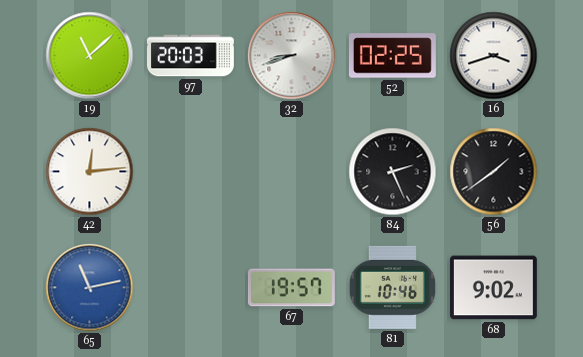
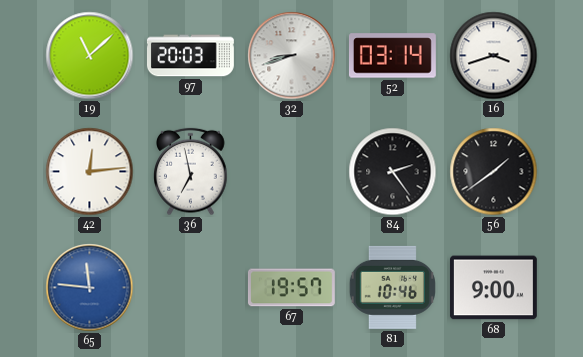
52: 02:25 -> 03:14 (392, 56)
36: none -> 6:58 (191, 172)
84: 2:26 -> 2:24 (393, 172)
65: 11:13 -> 11:46 (90, 288)
68: 9:02 -> 9:00 (493, 288)
